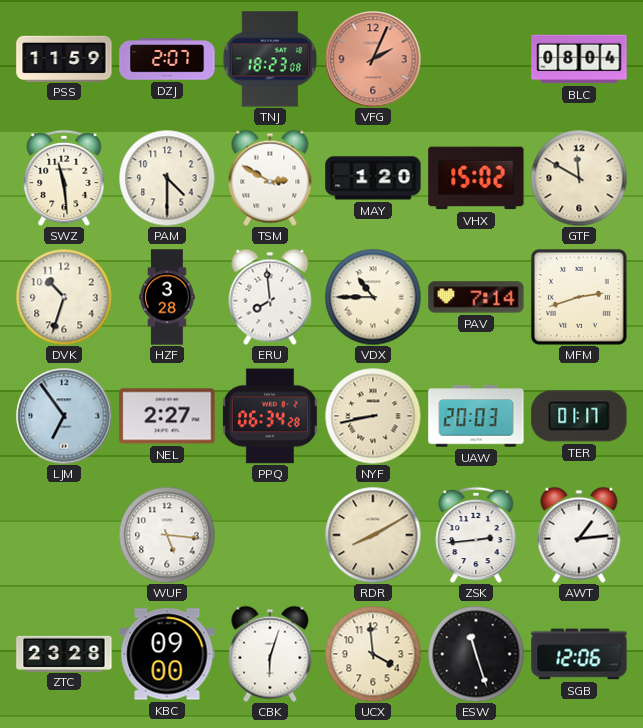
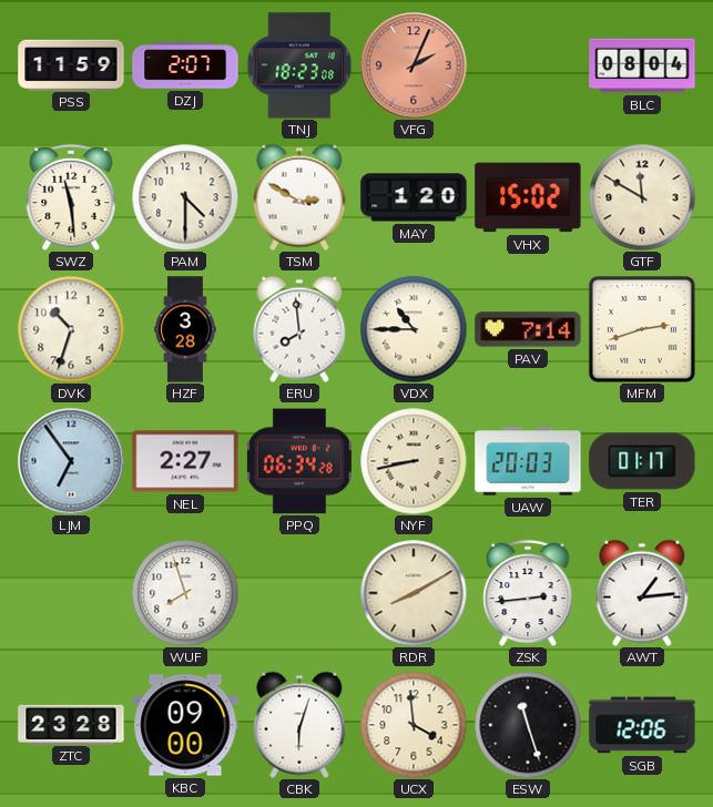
WUF: 5:16 -> 7:57 (185, 593)
